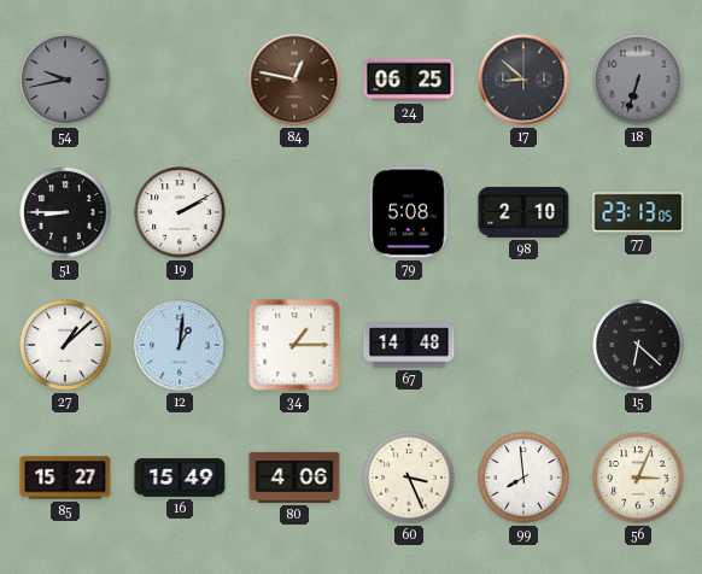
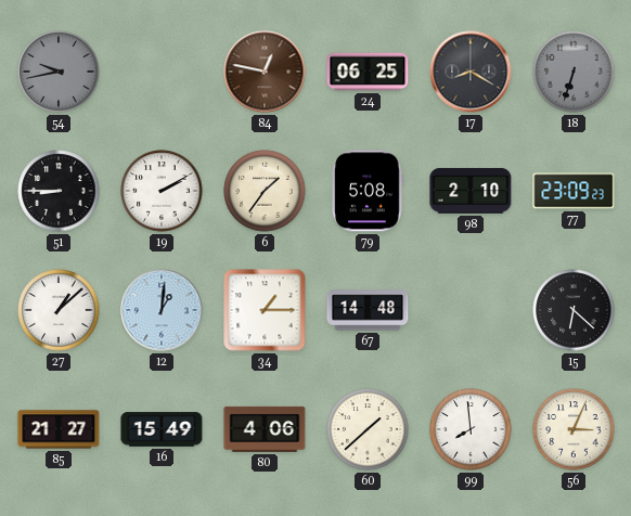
17: 8:52 -> 8:20 (471, 72)
6: none -> 1:36 (265, 191)
77: 23:13 -> 23:09 (574, 191)
85: 15:27 -> 21:27 (59, 429)
60: 3:26 -> 1:38 (368, 429)
